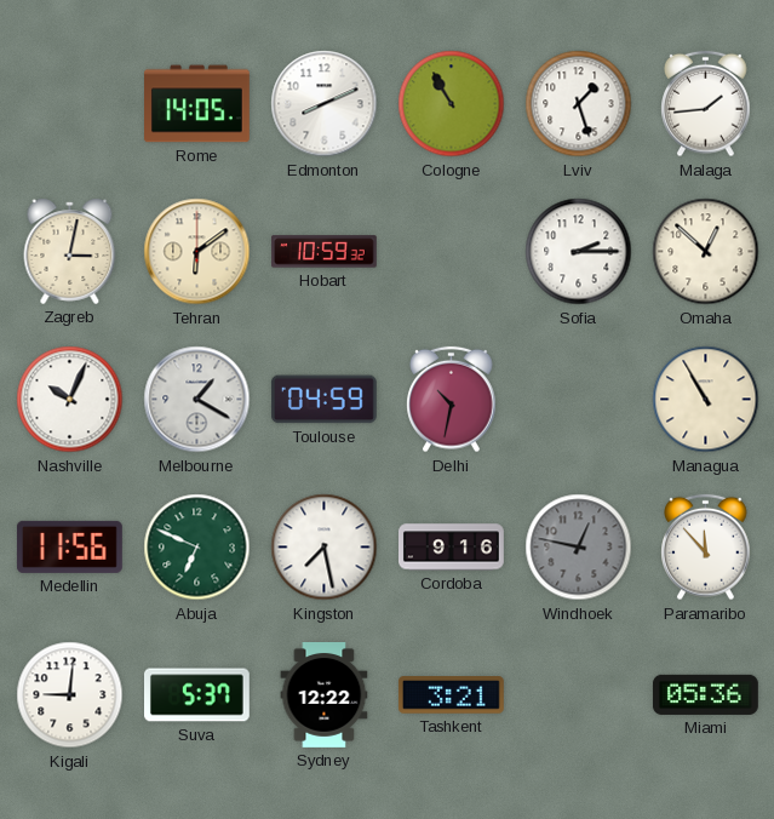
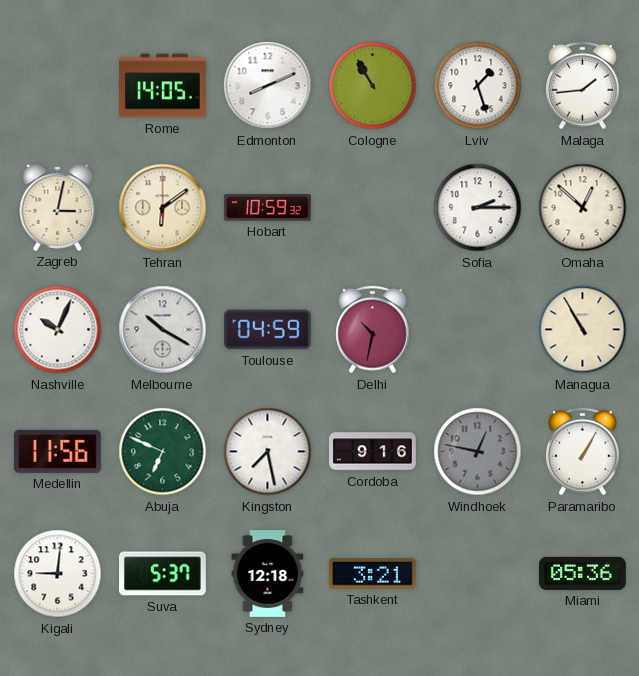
Melbourne: 1:20 -> 10:20 (163, 330)
Paramaribo: 11:53 -> 1:05 (583, 452)
Sydney: 12:22 -> 12:18 (268, 574)
